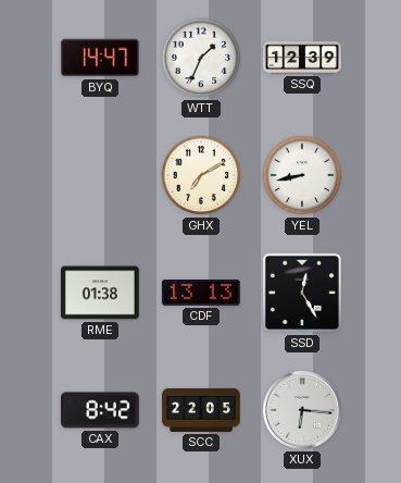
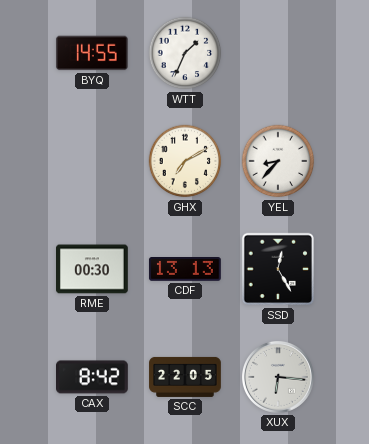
BYQ: 14:47 -> 14:55 (92, 53)
SSQ: 12:39 -> none (302, 58)
YEL: 8:43 -> 8:37 (278, 161)
RME: 01:38 -> 00:30 (93, 269)
